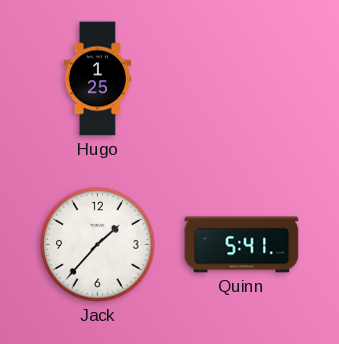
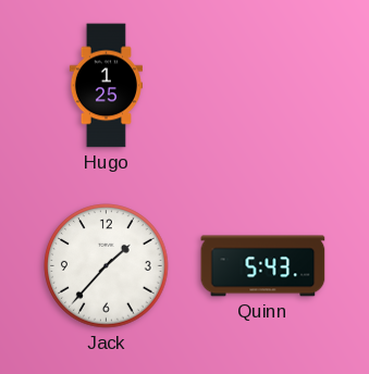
Quinn: 5:41 -> 5:43 (263, 266)
